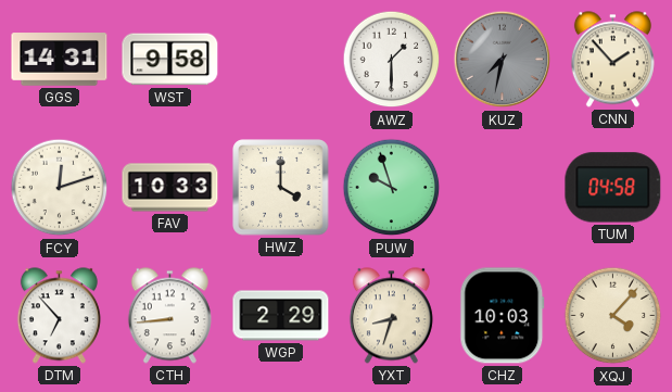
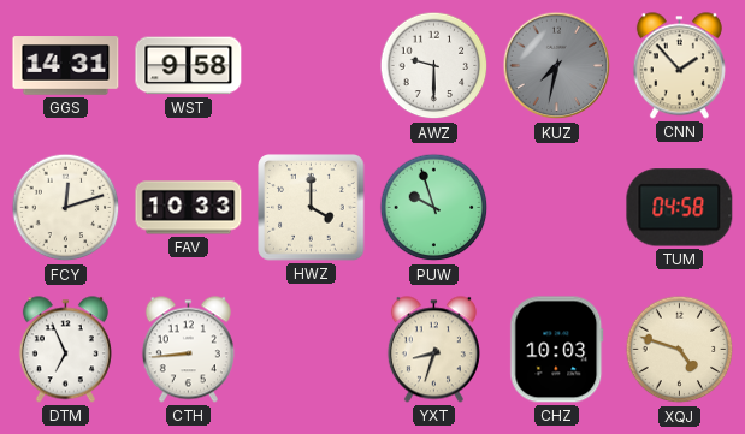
AWZ: 1:30 -> 9:30 (434, 66)
DTM: 6:53 -> 6:56 (65, 350)
WGP: 2:29 -> none (281, 316)
XQJ: 4:07 -> 4:48 (680, 350)
